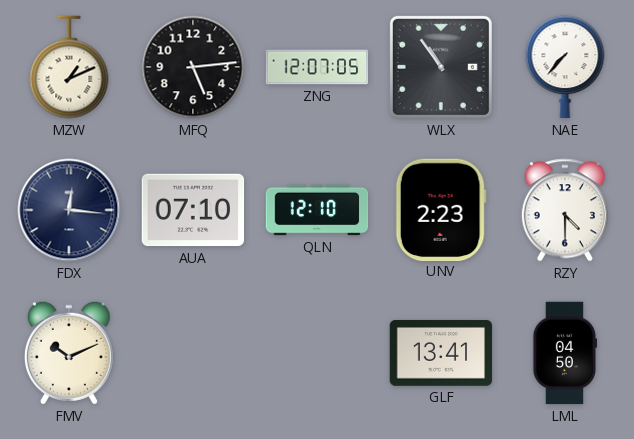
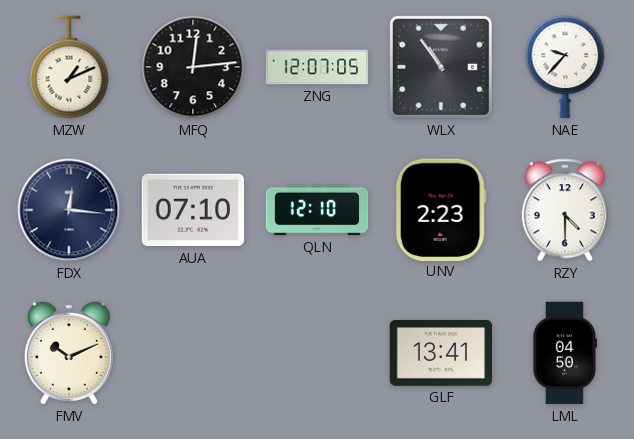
MFQ: 5:14 -> 12:14 (193, 67)
NAE: 7:37 -> 9:37 (565, 67)
